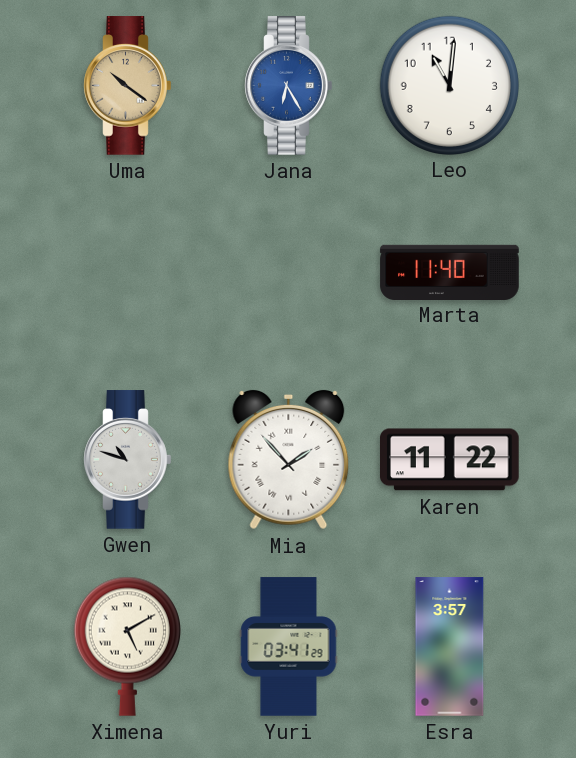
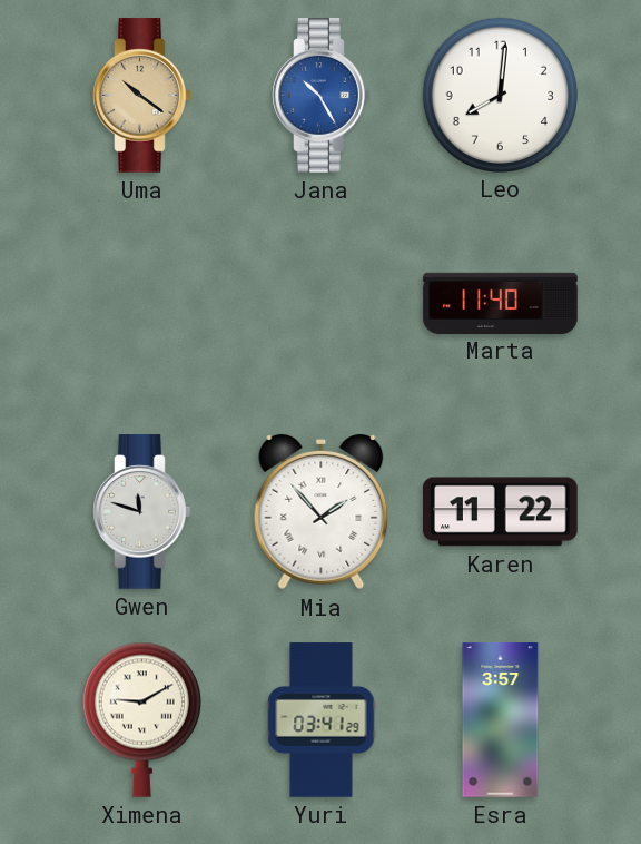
Jana: 6:25 -> 10:25 (322, 96)
Leo: 11:01 -> 8:01 (500, 95)
Gwen: 10:48 -> 11:48 (142, 512)
Ximena: 5:10 -> 9:10 (141, 719)
